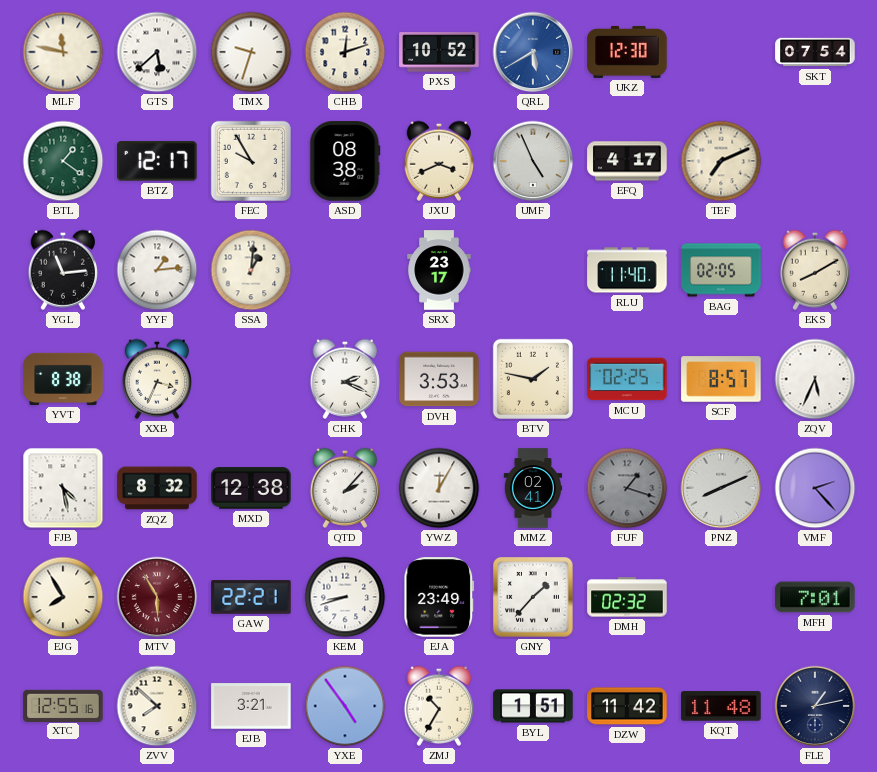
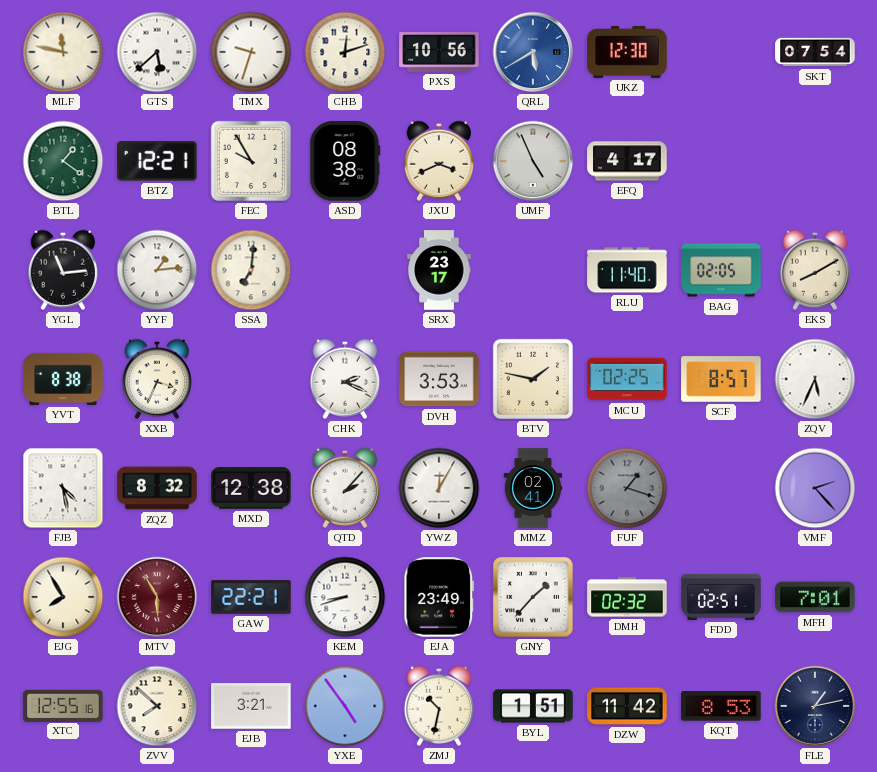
PXS: 10:52 -> 10:56 (439, 52)
BTZ: 12:17 -> 12:21 (157, 161)
TEF: 7:11 -> none (721, 161)
SSA: 1:01 -> 7:01 (251, 270)
PNZ: 8:11 -> none (721, 488)
FDD: none -> 02:51 (721, 597)
ZMJ: 10:35 -> 10:32 (438, 706)
KQT: 11:48 -> 8:53 (721, 706)
